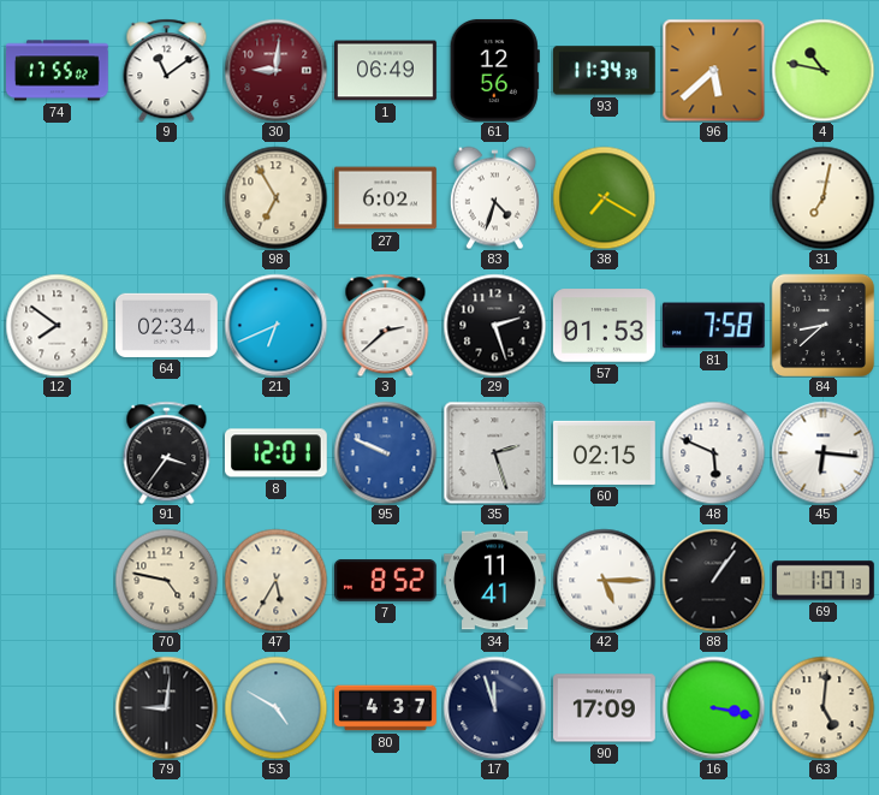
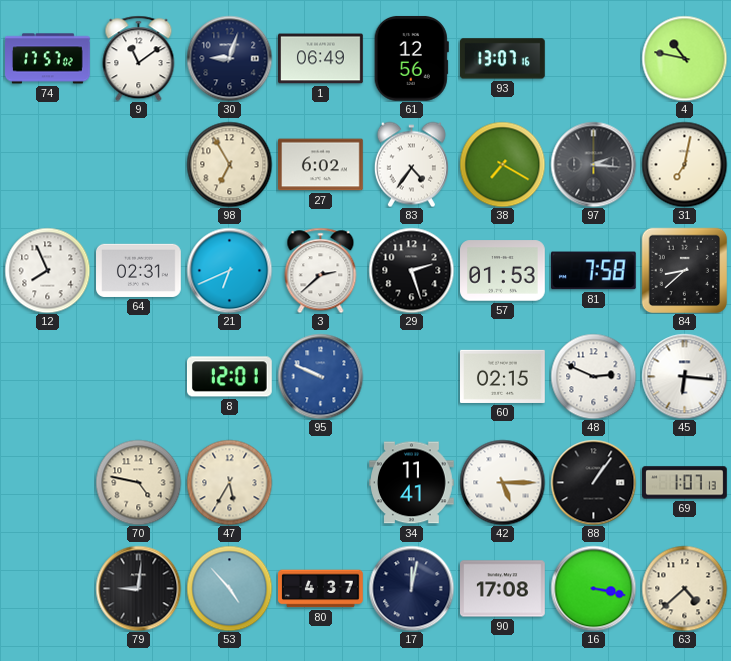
74: 17:55 -> 17:57 (48, 59)
30: 9:01 -> 9:03 (229, 58)
30 dial: burgundy -> navy (229, 58)
93: 11:34 -> 13:07 (503, 59)
96: 5:38 -> none (713, 70)
83: 4:33 -> 4:36 (411, 164)
97: none -> 2:16 (593, 164)
12: 7:51 -> 7:56 (47, 270)
64: 02:34 -> 02:31 (139, 270)
91: 3:36 -> none (167, 452)
35: 2:27 -> none (494, 452)
48: 5:49 -> 2:49 (593, 376)
7: 8:52 -> none (385, 581)
53: 4:50 -> 4:53 (229, 588)
17: 11:57 -> 12:02 (411, 588)
90: 17:09 -> 17:08 (503, 589)
63: 5:01 -> 4:38 (684, 588)
